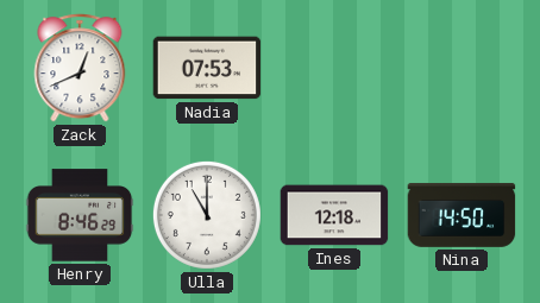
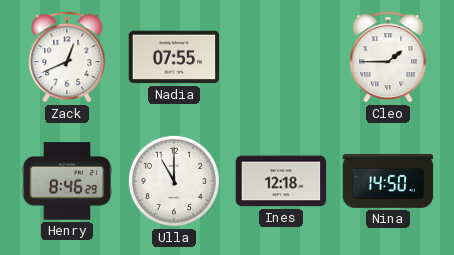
Nadia: 07:53 -> 07:55 (174, 57)
Cleo: none -> 1:45 (388, 57)
